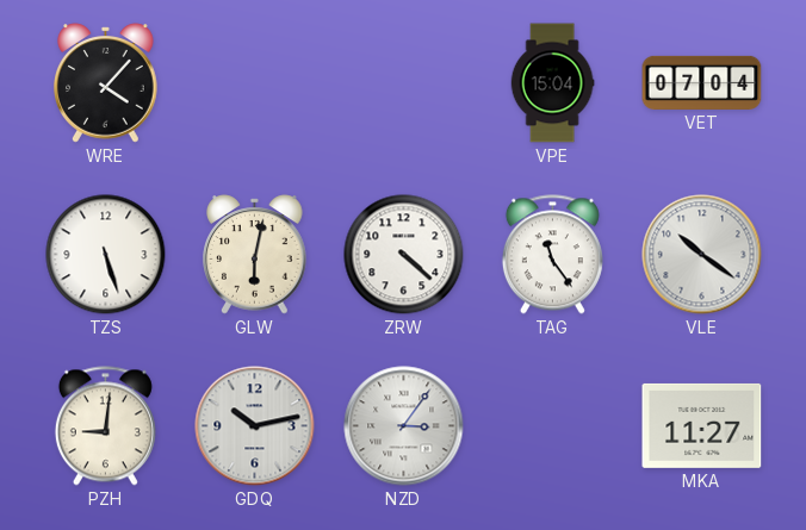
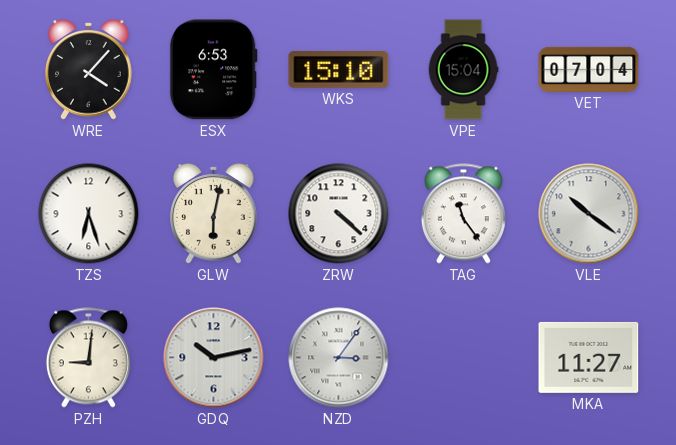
ESX: none -> 6:53 (213, 70)
WKS: none -> 15:10 (339, 70)
TZS: 5:27 -> 6:27 (89, 214)
